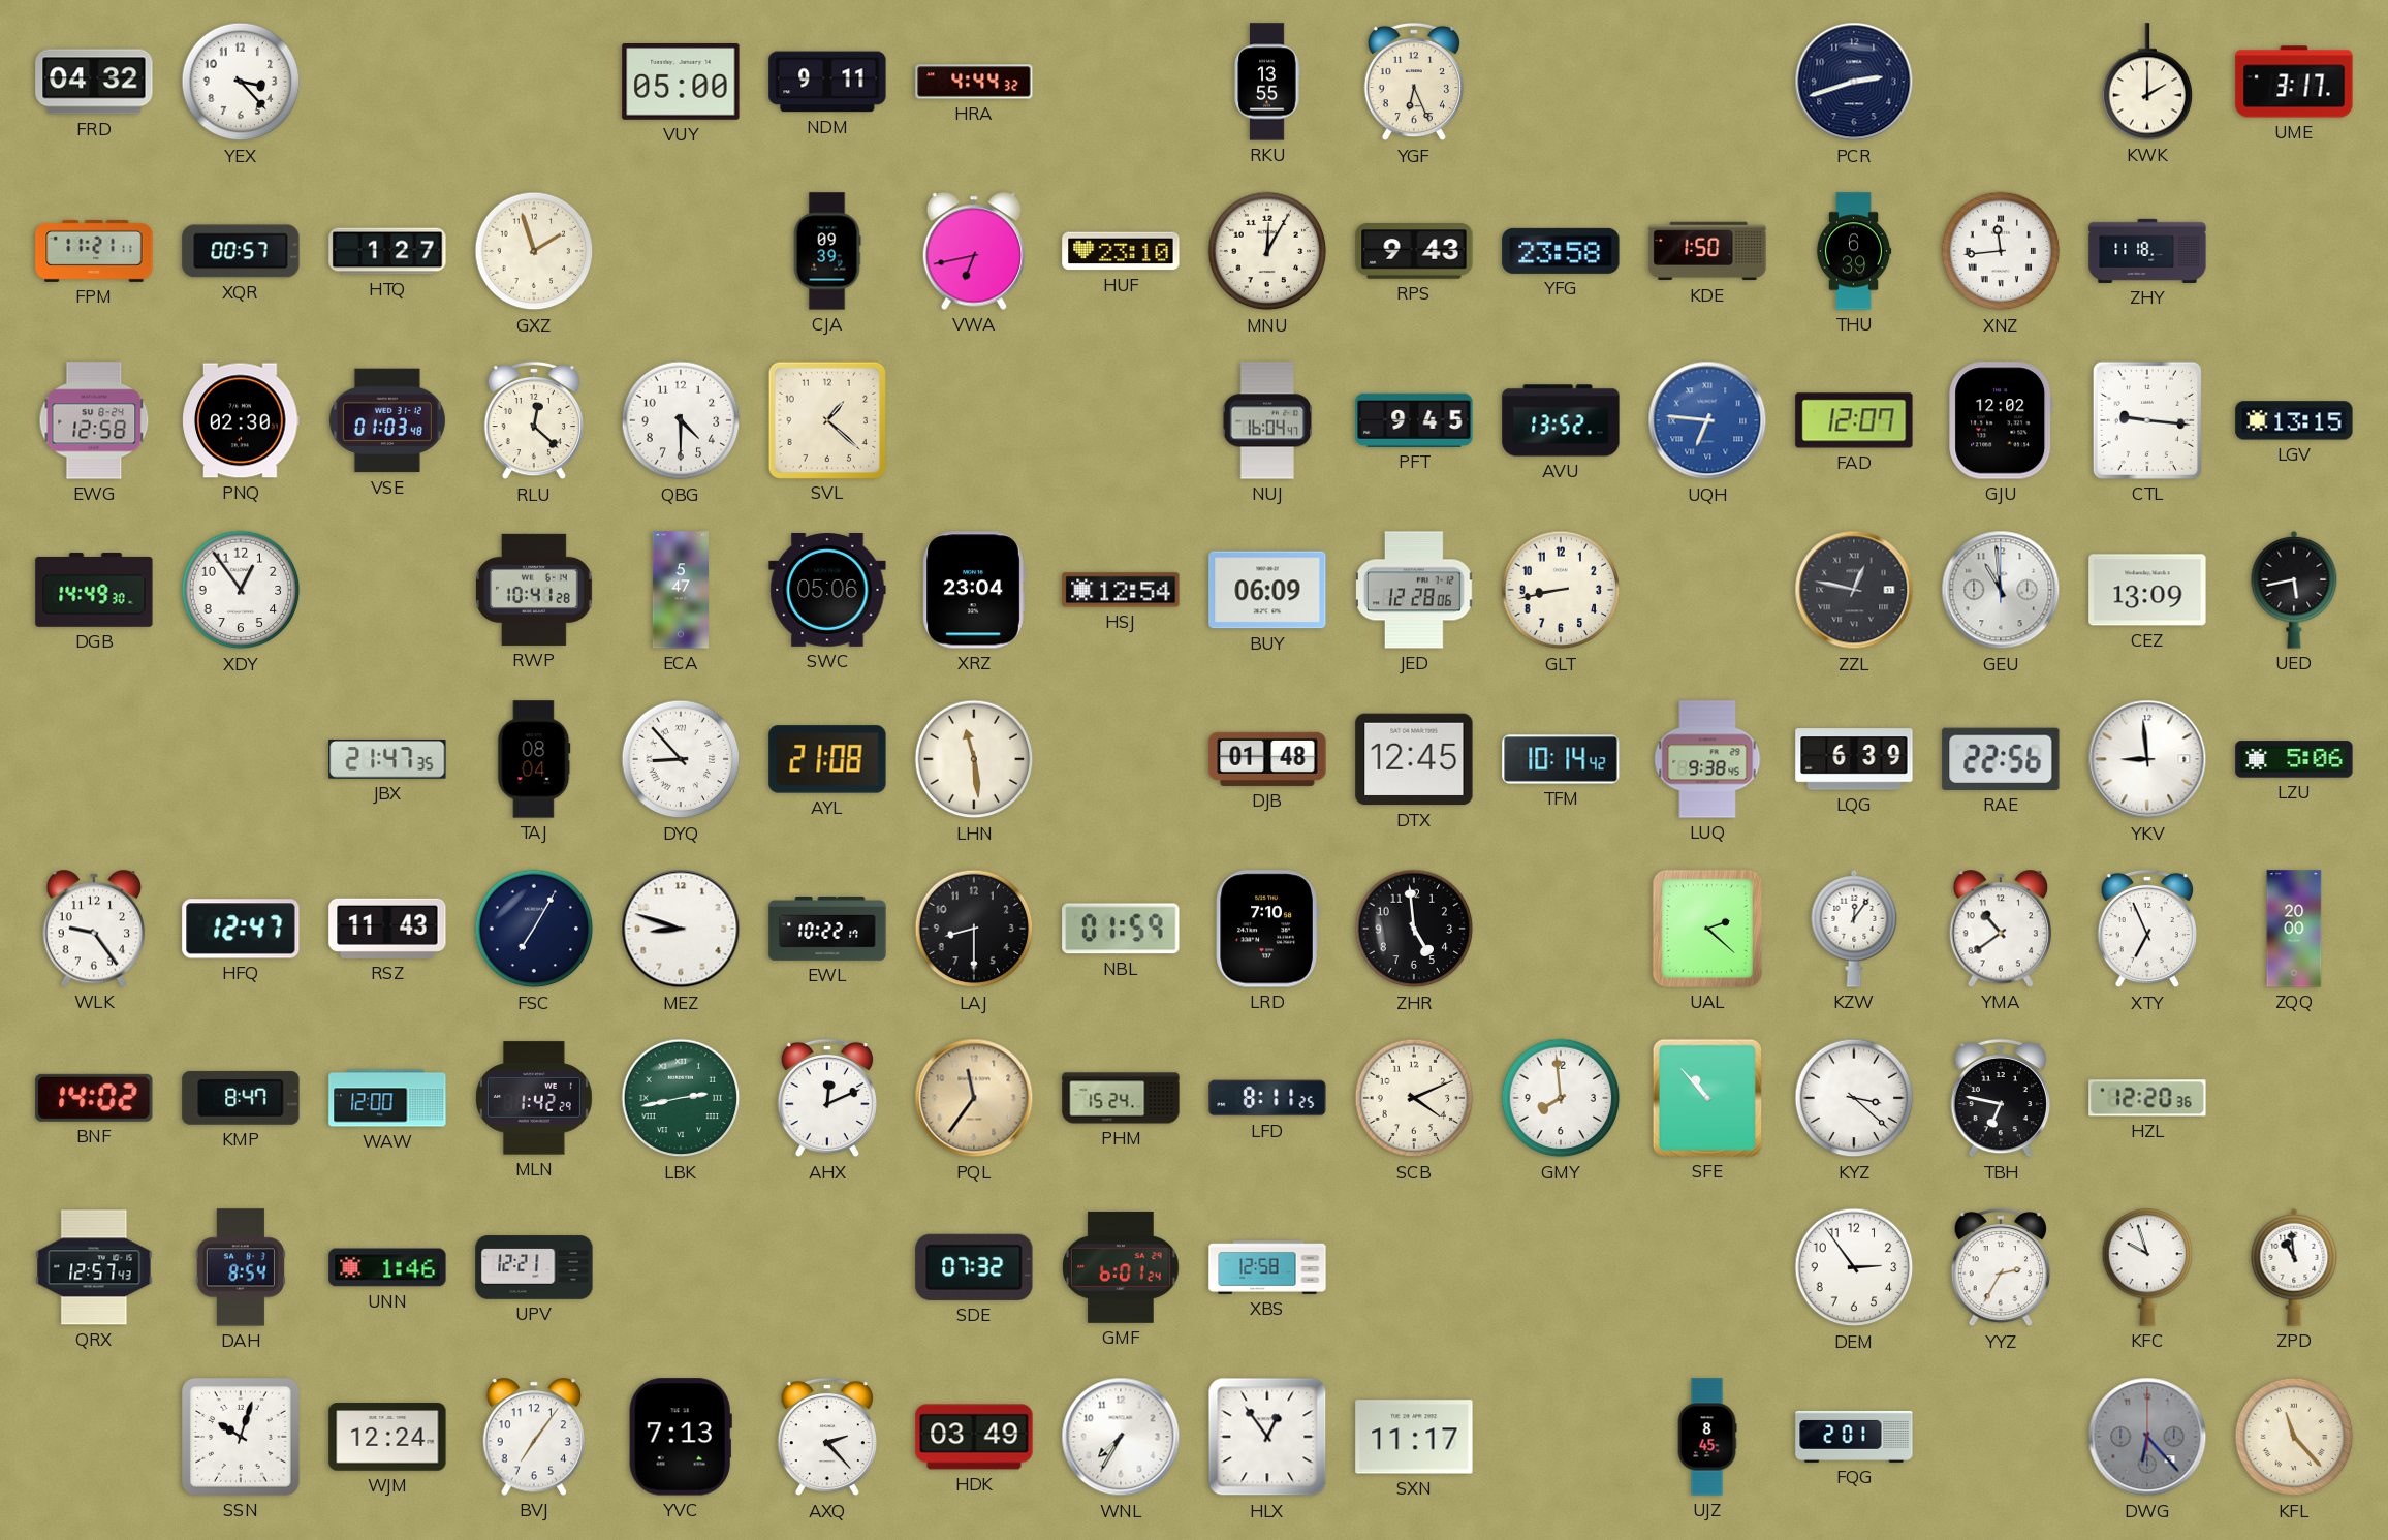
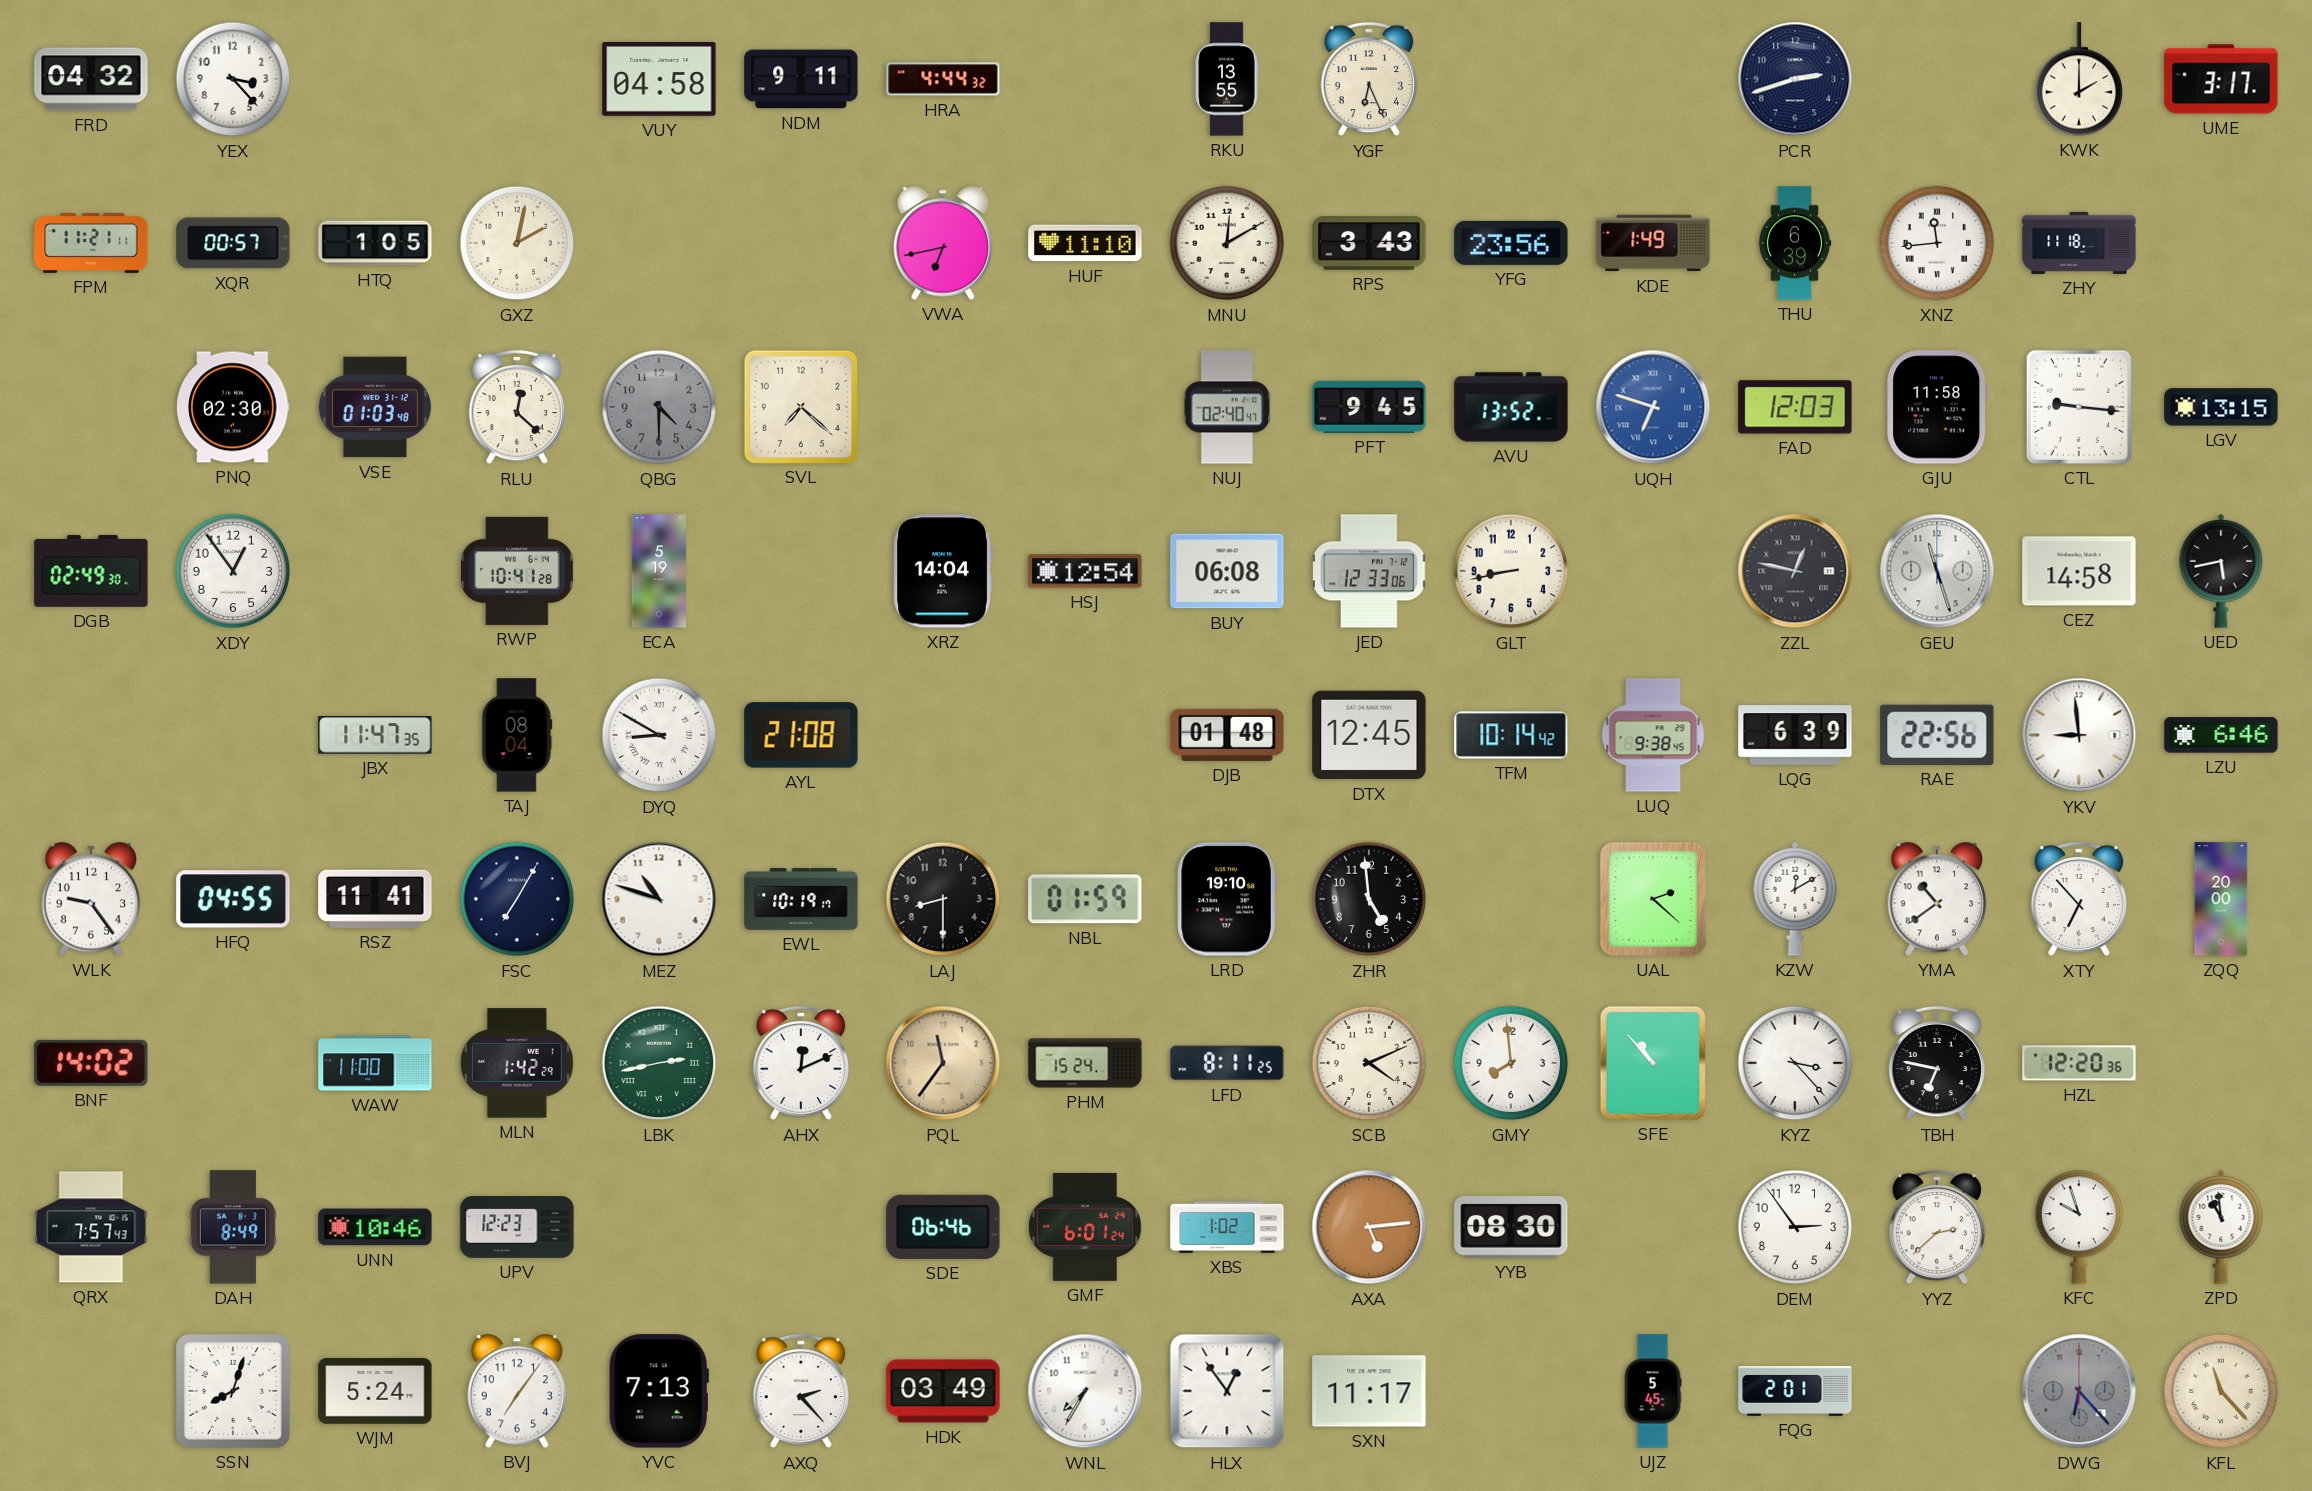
VUY: 05:00 -> 04:58 (659, 80)
HTQ: 1:27 -> 1:05 (375, 243)
GXZ: 1:57 -> 2:02 (517, 243)
CJA: 09:39 -> none (827, 251)
HUF: 23:10 -> 11:10 (1085, 243)
MNU: 12:05 -> 12:10 (1227, 243)
RPS: 9:43 -> 3:43 (1369, 243)
YFG: 23:58 -> 23:56 (1511, 243)
KDE: 1:50 -> 1:49 (1653, 243)
EWG: 12:58 -> none (94, 420)
QBG dial: white -> grey (659, 407)
SVL: 1:22 -> 7:22 (800, 406)
NUJ: 16:04 -> 02:40 (1227, 407)
UQH: 6:46 -> 6:48 (1653, 407)
FAD: 12:07 -> 12:03 (1795, 407)
GJU: 12:02 -> 11:58 (1937, 407)
DGB: 14:49 -> 02:49 (91, 571)
ECA: 5:47 -> 5:19 (658, 571)
SWC: 05:06 -> none (827, 591)
XRZ: 23:04 -> 14:04 (943, 571)
BUY: 06:09 -> 06:08 (1227, 571)
JED: 12:28 -> 12:33 (1369, 571)
GEU: 10:59 -> 11:27 (1937, 571)
CEZ: 13:09 -> 14:58 (2079, 571)
JBX: 21:47 -> 11:47 (375, 736)
DYQ: 8:53 -> 8:50 (659, 735)
LHN: 11:29 -> none (974, 759)
LZU: 5:06 -> 6:46 (2221, 735)
HFQ: 12:47 -> 04:55 (233, 899)
RSZ: 11:43 -> 11:41 (375, 899)
MEZ: 8:48 -> 10:48 (659, 899)
EWL: 10:22 -> 10:19 (801, 900)
LRD: 7:10 -> 19:10 (1227, 899)
KZW: 12:06 -> 12:10 (1795, 899)
XTY: 6:56 -> 6:53 (2078, 899)
KMP: 8:47 -> none (241, 1098)
WAW: 12:00 -> 11:00 (375, 1063)
KYZ: 3:22 -> 3:23 (1795, 1063)
QRX: 12:57 -> 7:57 (91, 1227)
DAH: 8:54 -> 8:49 (233, 1227)
UNN: 1:46 -> 10:46 (375, 1227)
UPV: 12:21 -> 12:23 (517, 1227)
SDE: 07:32 -> 06:46 (943, 1227)
XBS: 12:58 -> 1:02 (1227, 1227)
AXA: none -> 5:14 (1369, 1227)
YYB: none -> 08:30 (1511, 1227)
YYZ: 2:35 -> 2:38 (1936, 1227)
SSN: 10:03 -> 8:03 (234, 1392)
WJM: 12:24 -> 5:24 (375, 1391)
UJZ: 8:45 -> 5:45 (1653, 1391)
